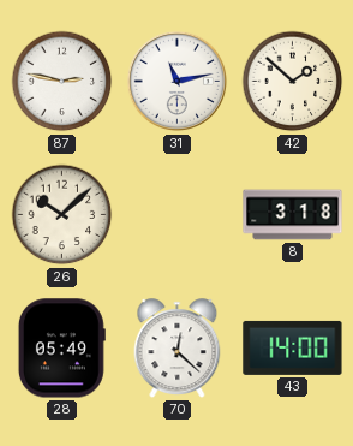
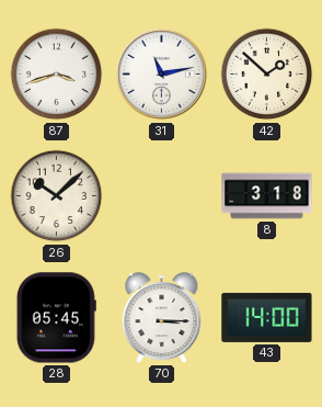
87: 2:47 -> 3:42 (57, 75)
28: 05:49 -> 05:45 (56, 318)
70: 12:22 -> 3:15 (162, 318)
